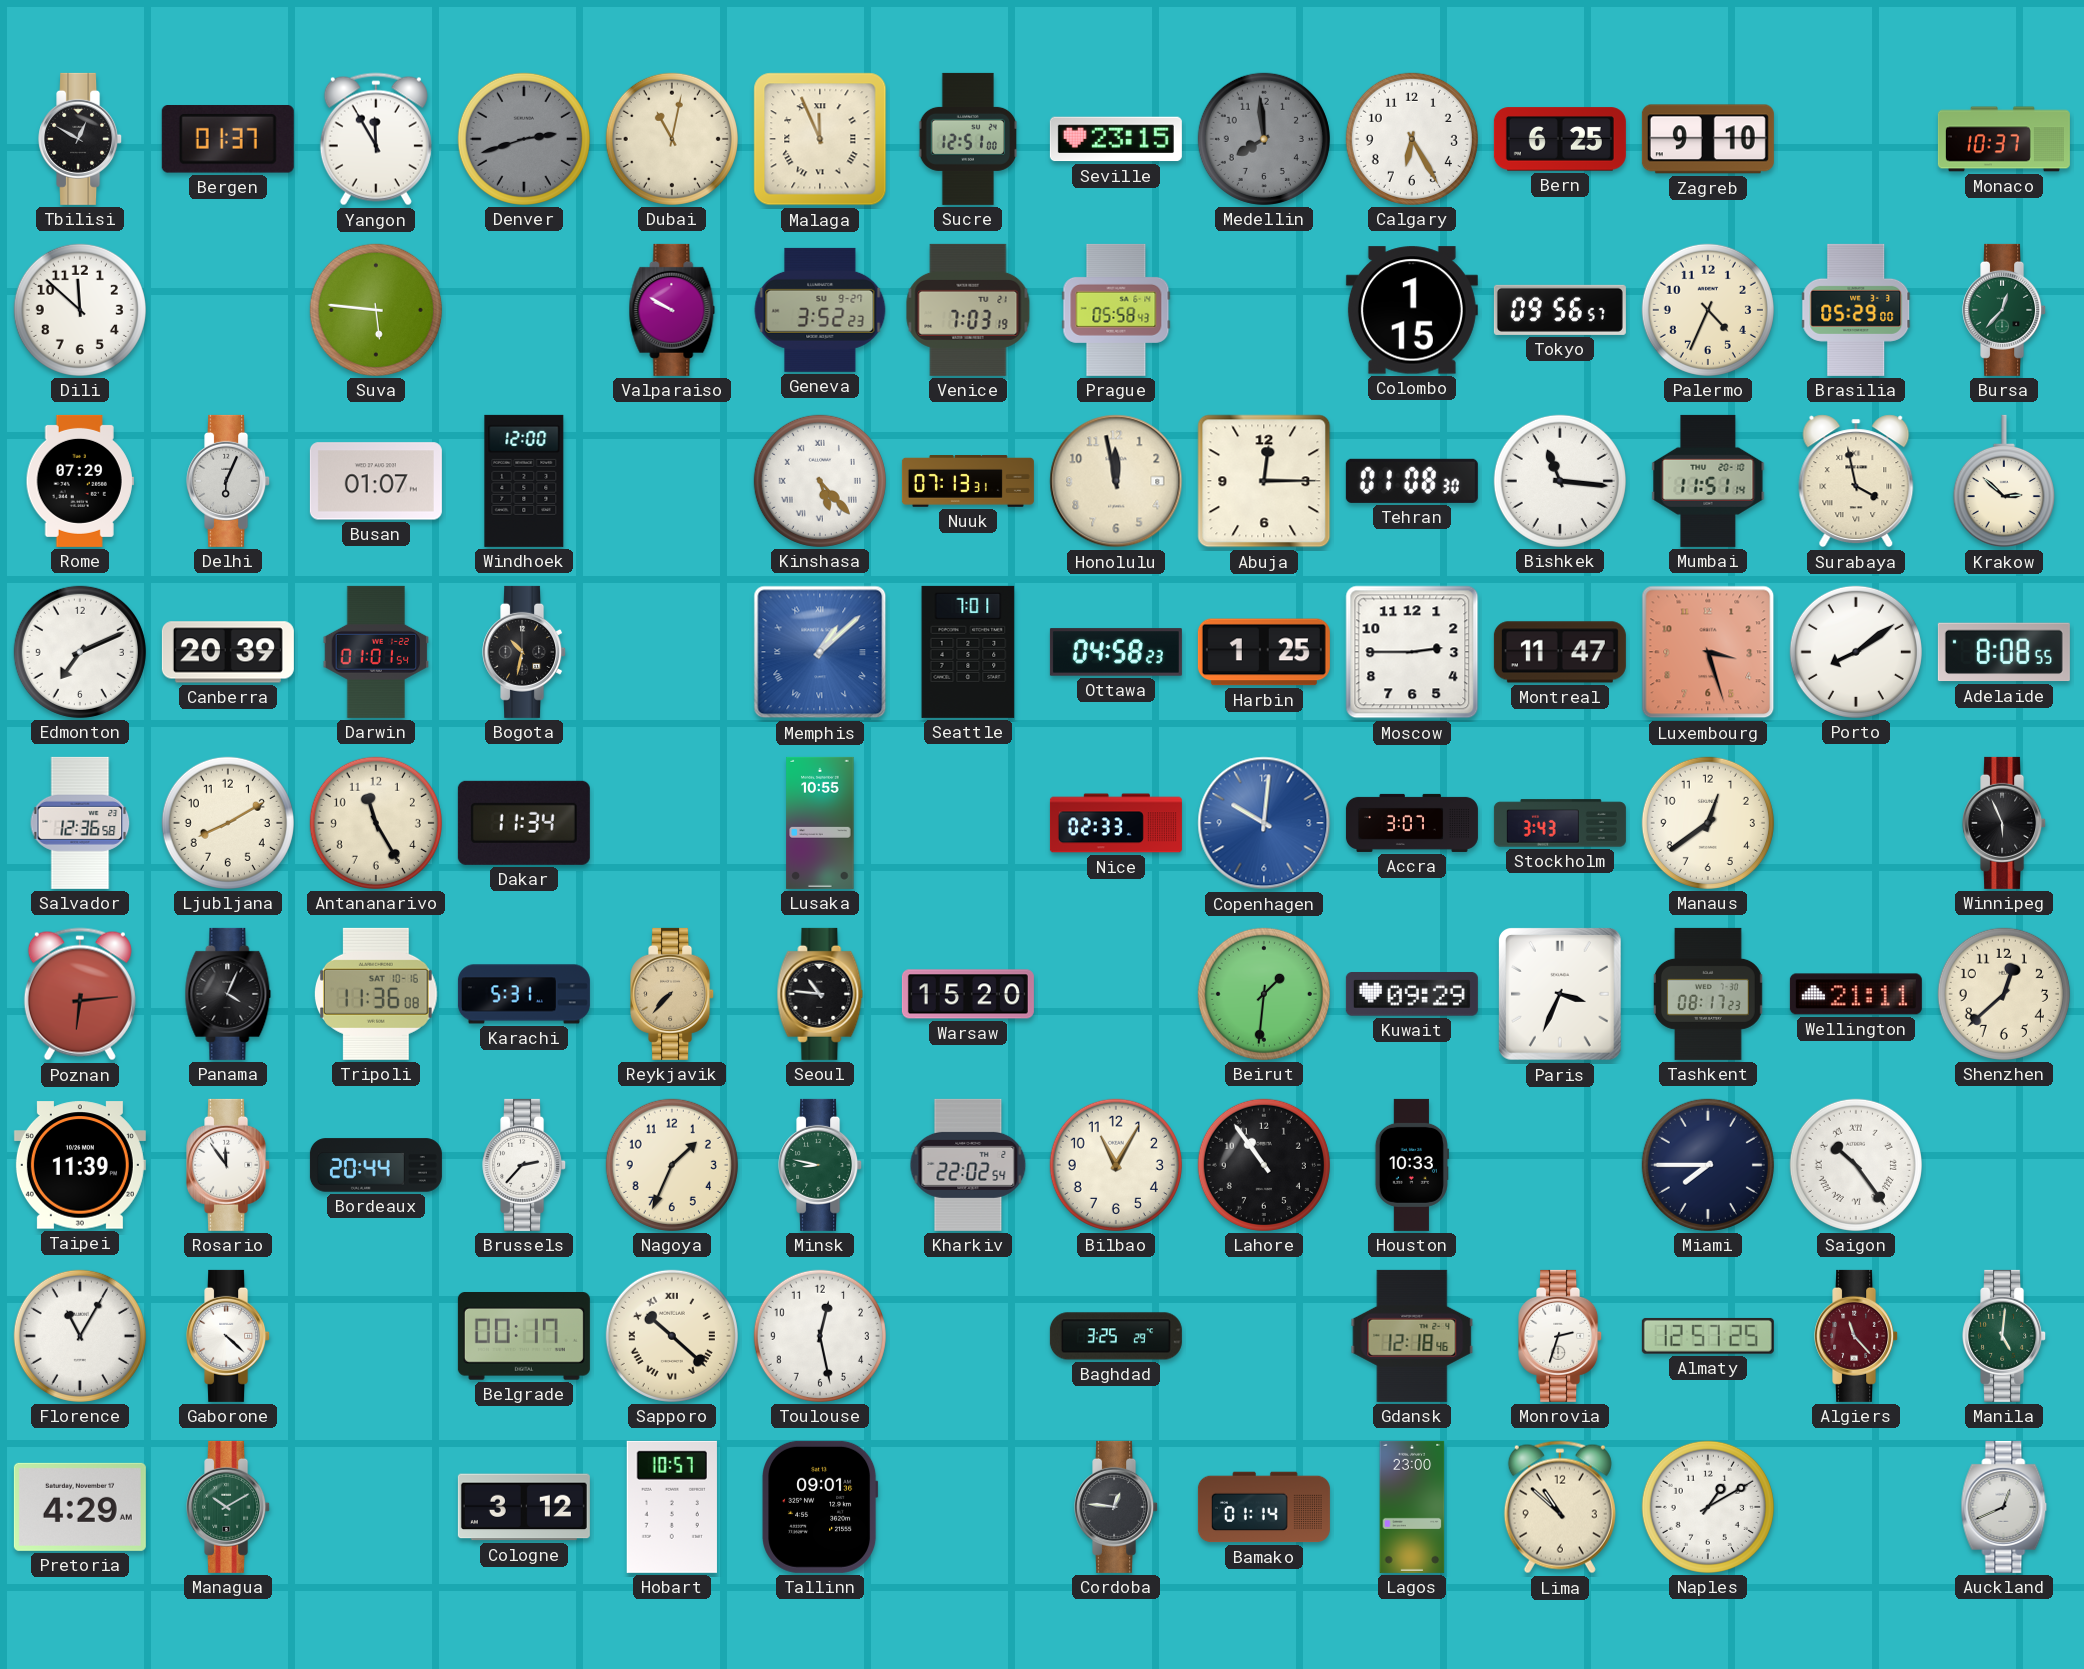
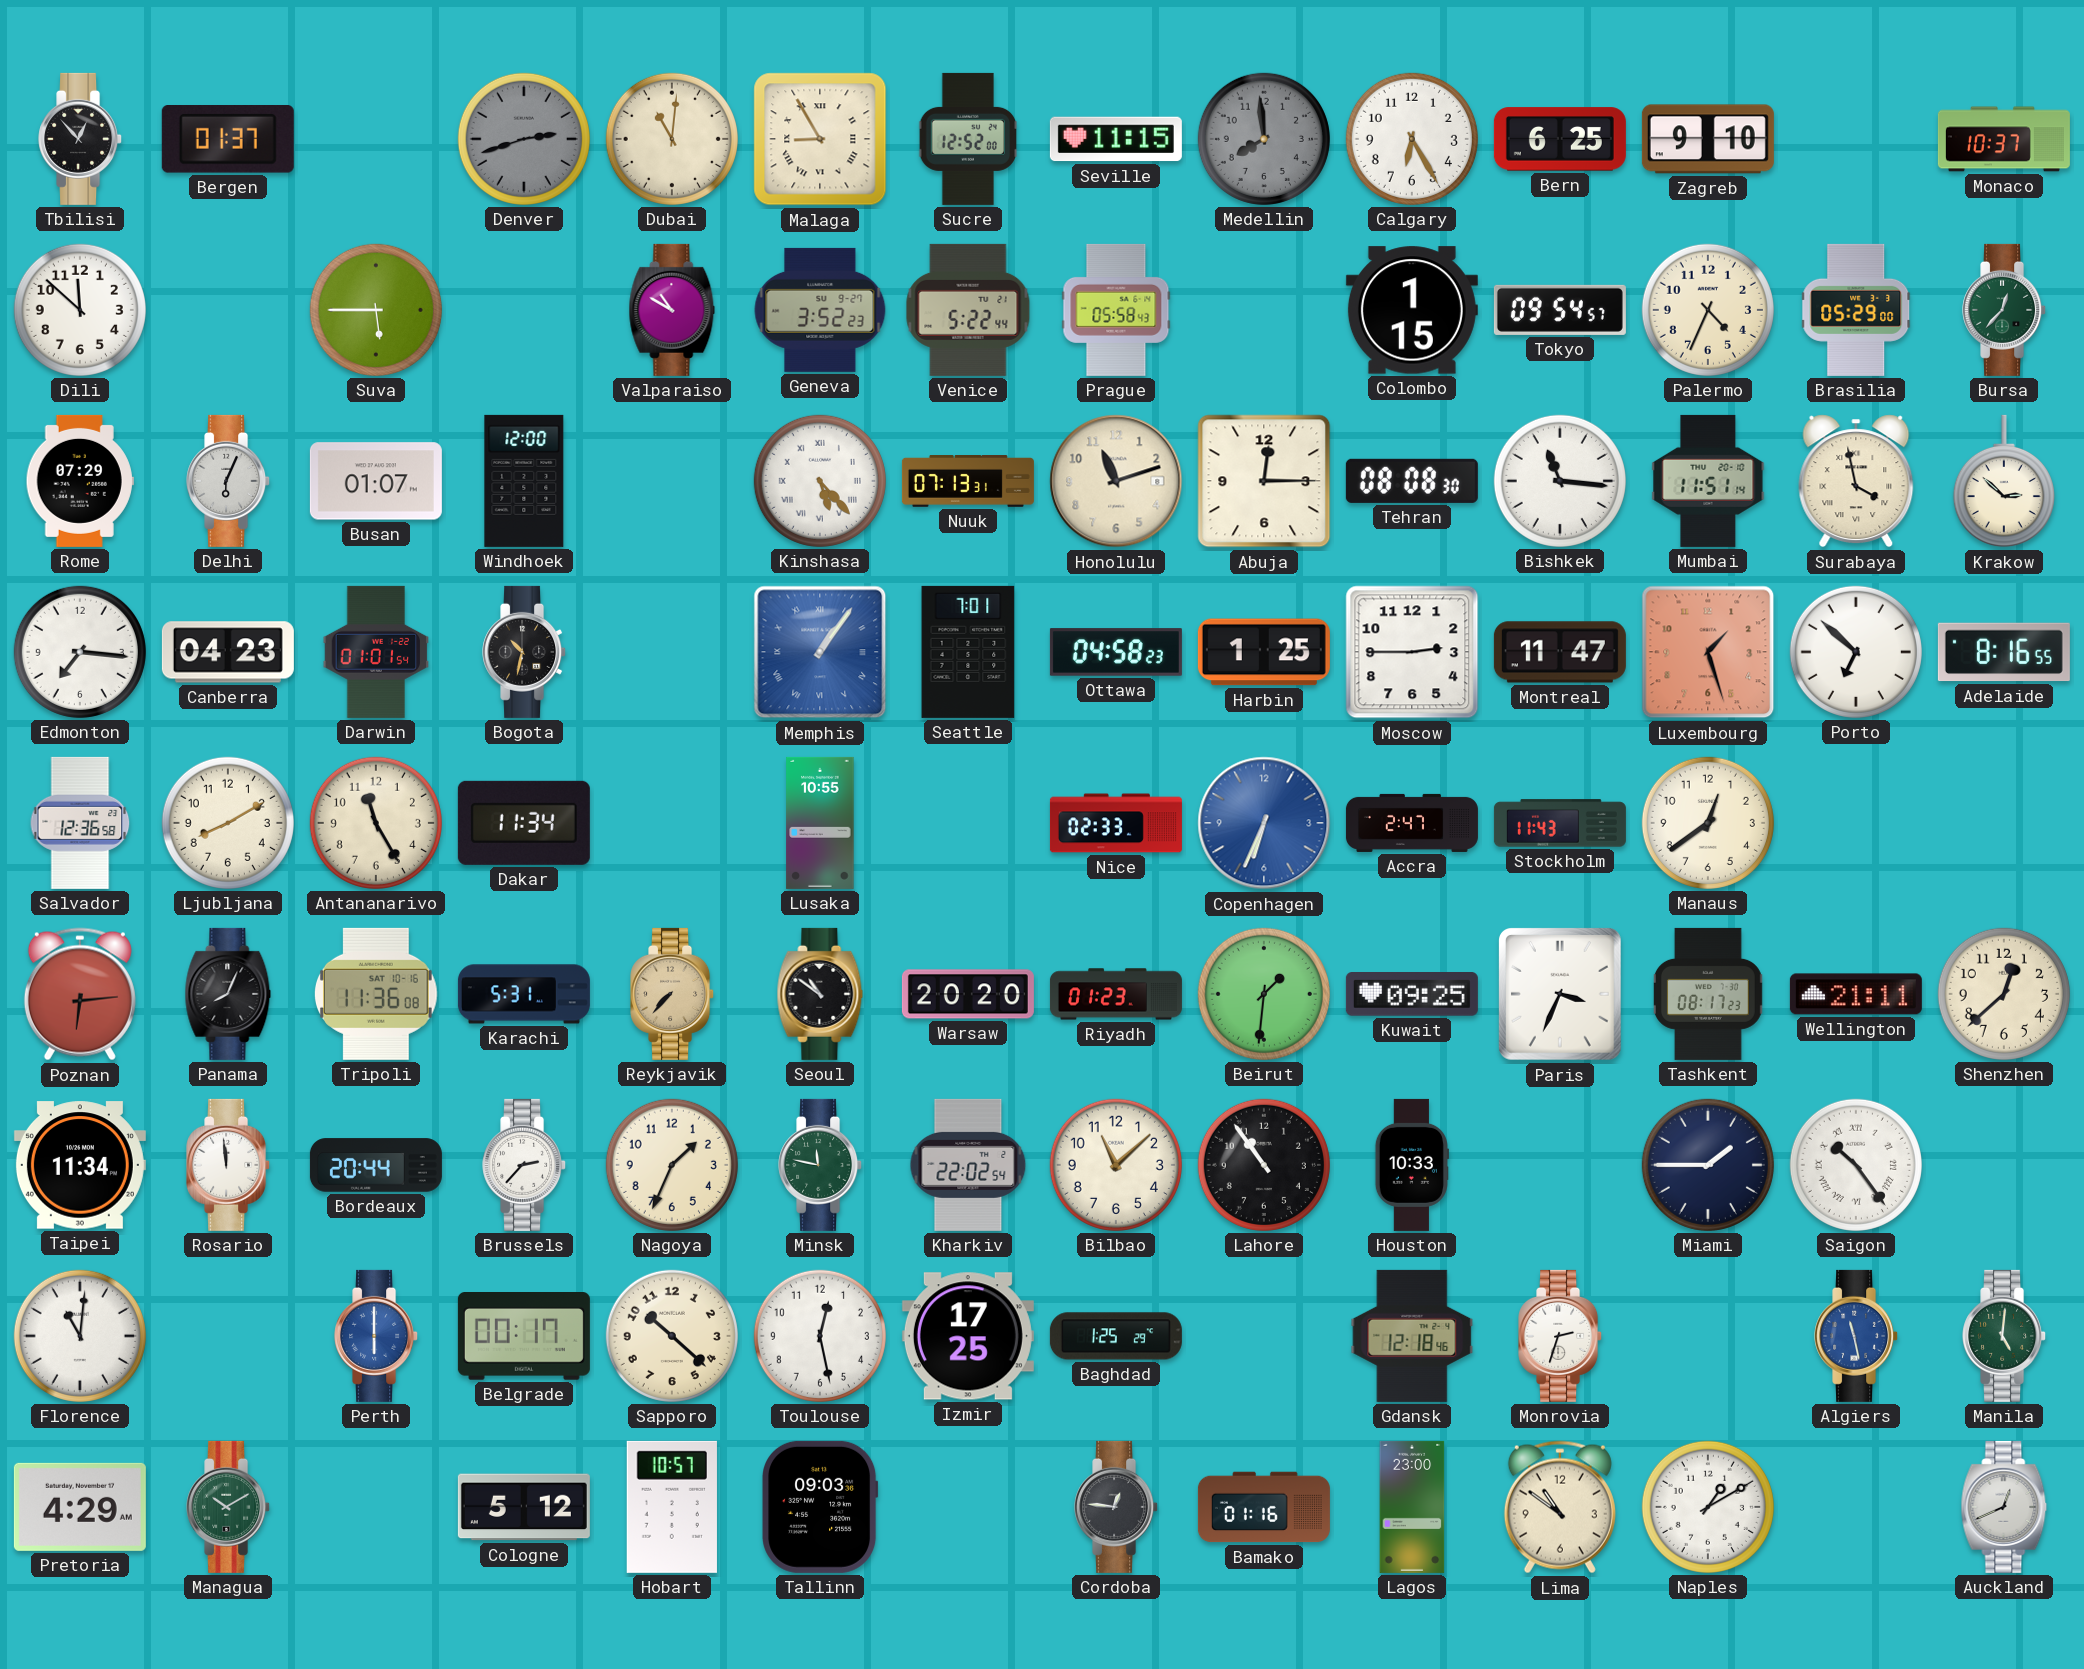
Tbilisi: 12:50 -> 12:53 (81, 139)
Yangon: 11:55 -> none (376, 139)
Dubai: 11:02 -> 11:01 (672, 139)
Malaga: 11:56 -> 8:55 (820, 139)
Sucre: 12:51 -> 12:52 (968, 139)
Seville: 23:15 -> 11:15 (1116, 139)
Suva: 5:46 -> 5:45 (376, 310)
Valparaiso: 9:50 -> 10:50 (672, 310)
Venice: 7:03 -> 5:22 (968, 310)
Tokyo: 09:56 -> 09:54 (1560, 310)
Honolulu: 11:58 -> 11:12 (1116, 481)
Tehran: 01:08 -> 08:08 (1412, 481)
Edmonton: 7:11 -> 7:16 (80, 652)
Canberra: 20:39 -> 04:23 (228, 652)
Memphis: 1:08 -> 1:06 (820, 652)
Luxembourg: 3:27 -> 1:27 (1708, 652)
Porto: 8:09 -> 6:52 (1856, 652)
Adelaide: 8:08 -> 8:16 (2004, 652)
Copenhagen: 10:01 -> 6:34 (1264, 823)
Accra: 3:07 -> 2:47 (1412, 823)
Stockholm: 3:43 -> 11:43 (1560, 823)
Winnipeg: 5:56 -> none (2005, 823)
Panama: 4:04 -> 8:04 (228, 994)
Seoul: 10:46 -> 10:51 (820, 994)
Warsaw: 15:20 -> 20:20 (968, 994)
Riyadh: none -> 01:23 (1116, 994)
Kuwait: 09:29 -> 09:25 (1412, 995)
Taipei: 11:39 -> 11:34 (80, 1165)
Rosario: 11:54 -> 11:59 (229, 1165)
Minsk: 8:47 -> 11:47 (821, 1165)
Bilbao: 11:05 -> 11:08 (1116, 1165)
Miami: 7:45 -> 1:45 (1708, 1165)
Florence: 11:05 -> 11:01 (80, 1336)
Gaborone: 4:22 -> none (229, 1336)
Perth: none -> 6:00 (377, 1336)
Sapporo numerals: Roman -> Arabic (672, 1336)
Izmir: none -> 17:25 (968, 1336)
Baghdad: 3:25 -> 1:25 (1116, 1336)
Almaty: 12:57 -> none (1708, 1336)
Algiers: 11:23 -> 11:28 (1857, 1336)
Algiers dial: burgundy -> blue (1857, 1336)
Cologne: 3:12 -> 5:12 (524, 1507)
Tallinn: 09:01 -> 09:03 (820, 1507)
Bamako: 01:14 -> 01:16 (1264, 1507)
Lima: 10:52 -> 10:51 (1560, 1507)
